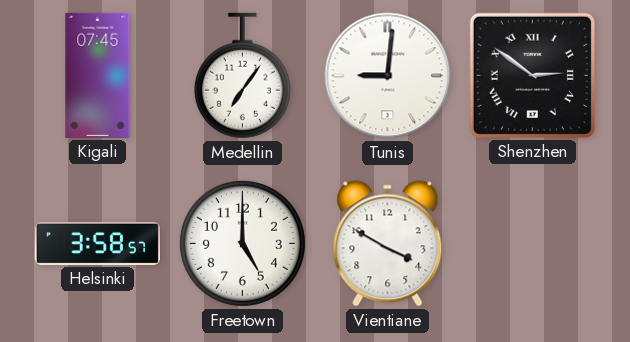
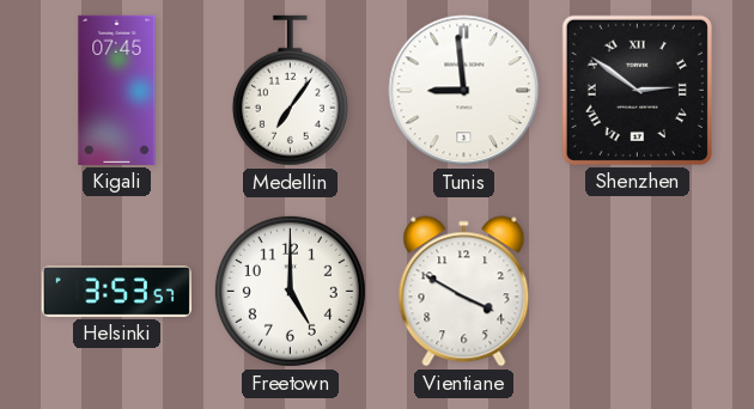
Tunis: 9:01 -> 8:59 (464, 91)
Helsinki: 3:58 -> 3:53 (116, 291)
